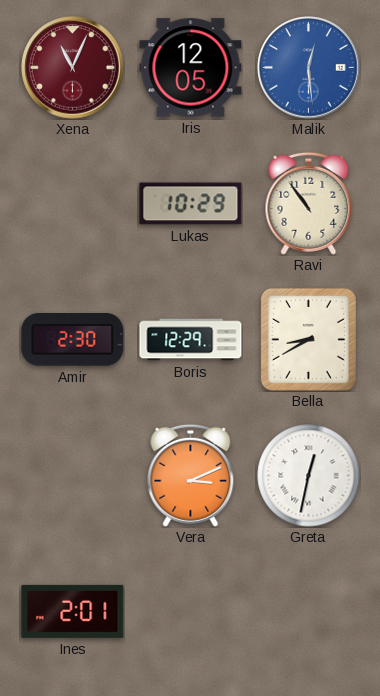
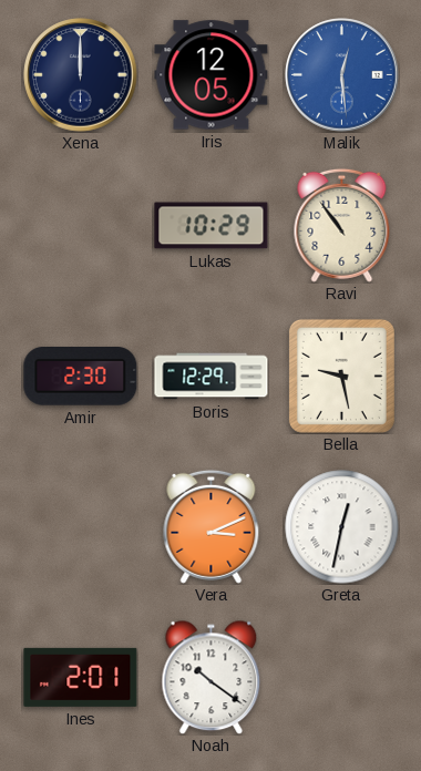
Xena: 11:04 -> 12:00 (81, 75)
Xena dial: burgundy -> navy (81, 75)
Bella: 8:40 -> 9:28 (341, 376)
Noah: none -> 10:21 (212, 677)
